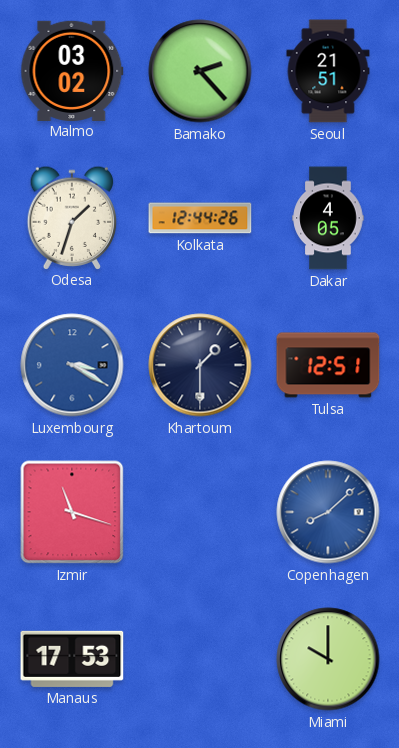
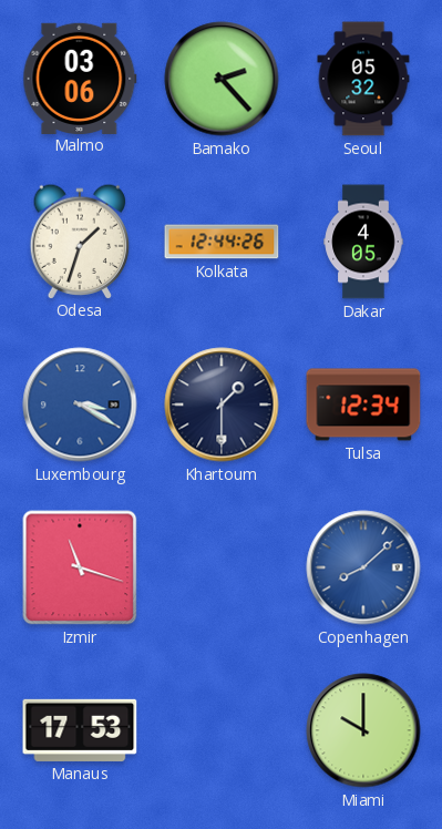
Malmo: 03:02 -> 03:06 (80, 78)
Seoul: 21:51 -> 05:32 (363, 79)
Tulsa: 12:51 -> 12:34 (363, 405)
